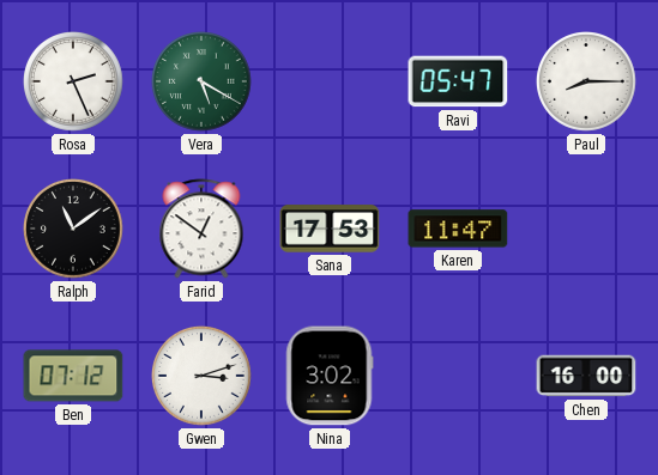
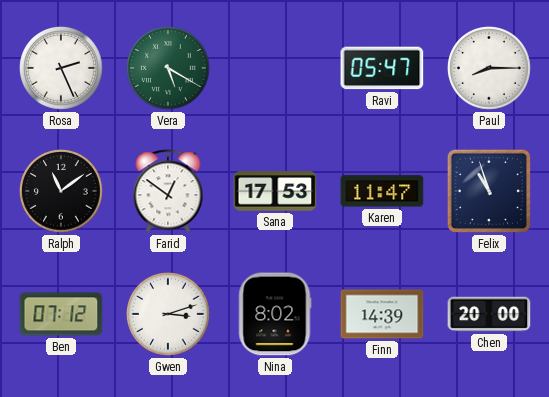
Felix: none -> 10:57 (489, 191)
Nina: 3:02 -> 8:02 (275, 314)
Finn: none -> 14:39 (382, 314)
Chen: 16:00 -> 20:00 (489, 314)
